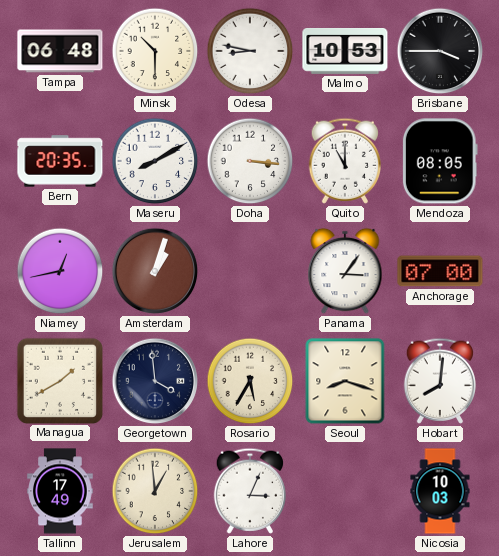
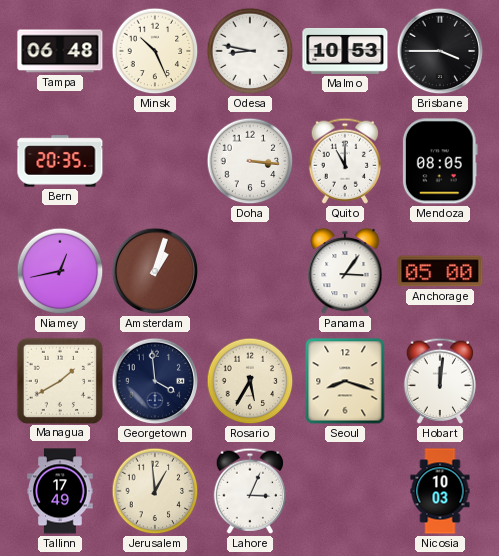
Minsk: 10:30 -> 10:26 (155, 51)
Maseru: 8:10 -> none (155, 161)
Anchorage: 07:00 -> 05:00 (440, 271)
Hobart: 8:01 -> 12:01 (439, 381)
